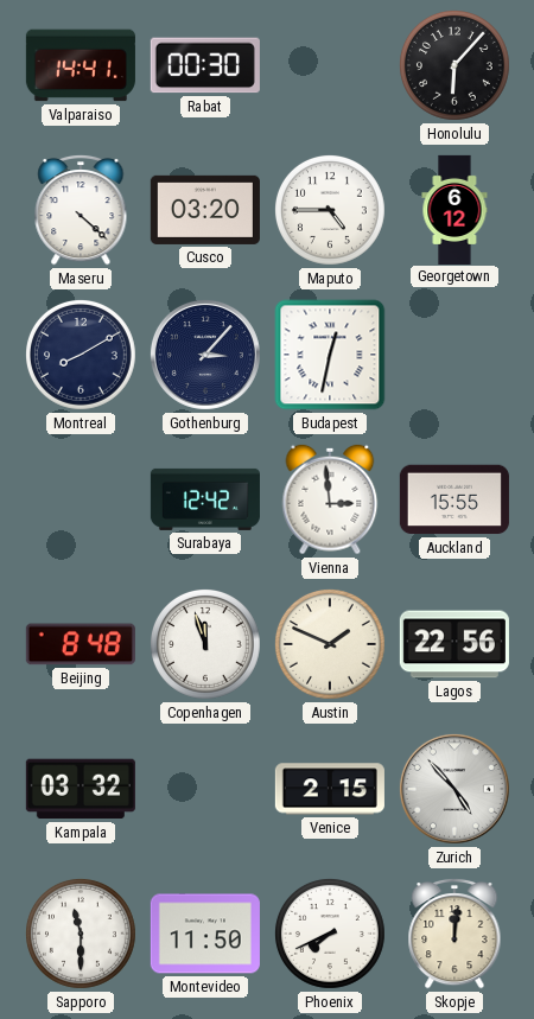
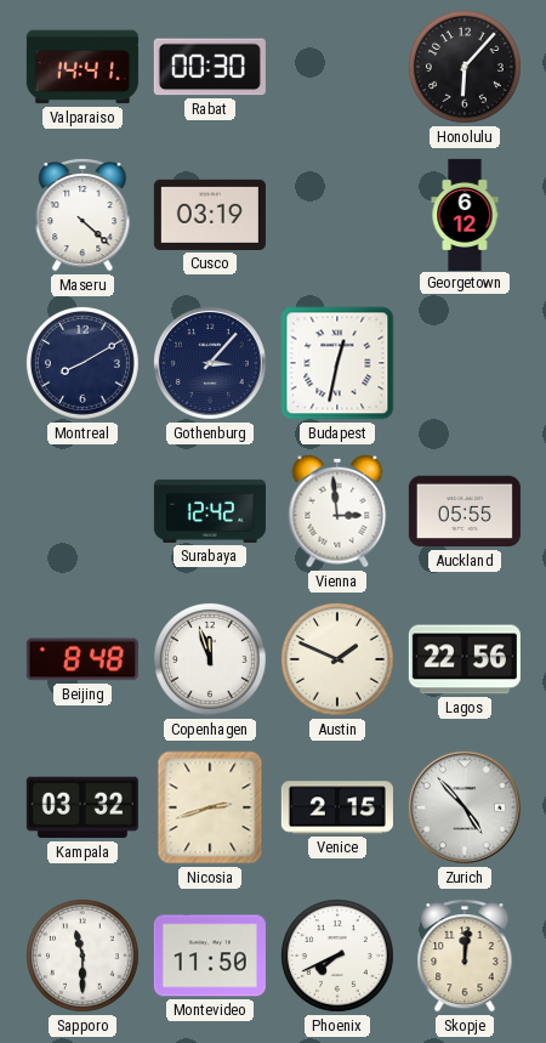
Cusco: 03:20 -> 03:19 (210, 215)
Maputo: 4:45 -> none (330, 210)
Auckland: 15:55 -> 05:55 (465, 511)
Nicosia: none -> 2:42 (210, 807)
